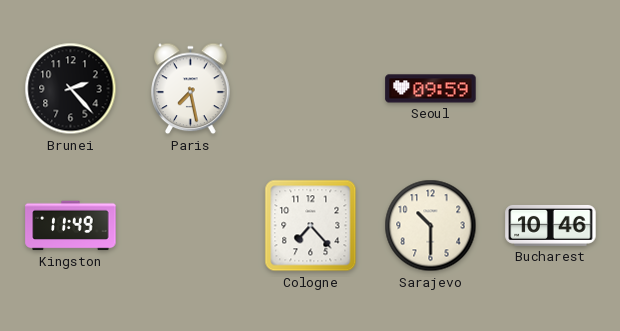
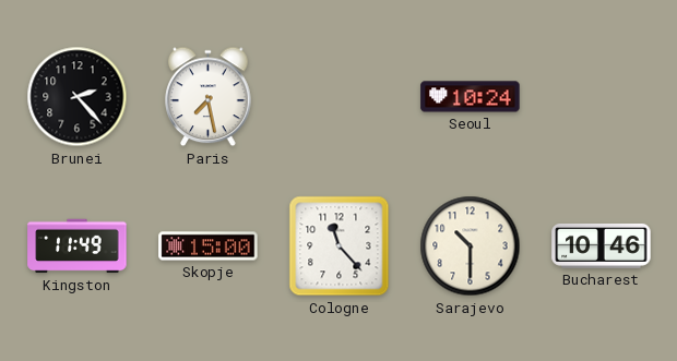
Seoul: 09:59 -> 10:24 (471, 97)
Skopje: none -> 15:00 (209, 246)
Cologne: 7:23 -> 11:23 (340, 246)
